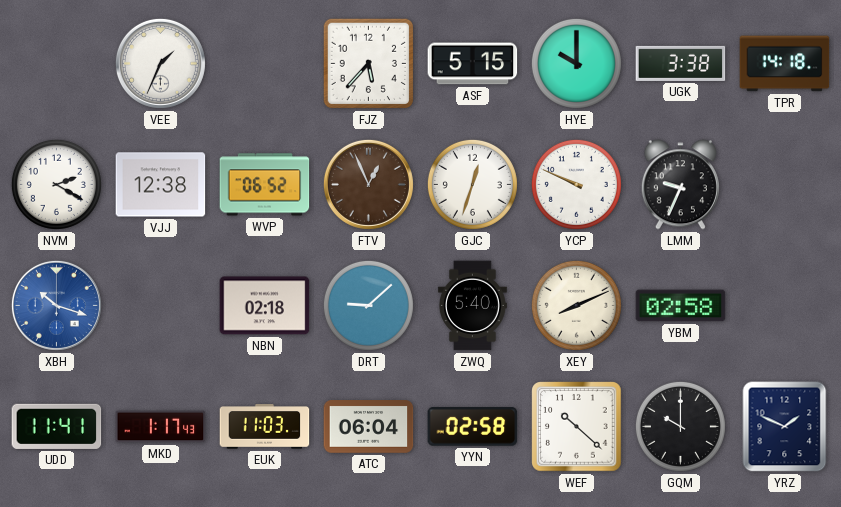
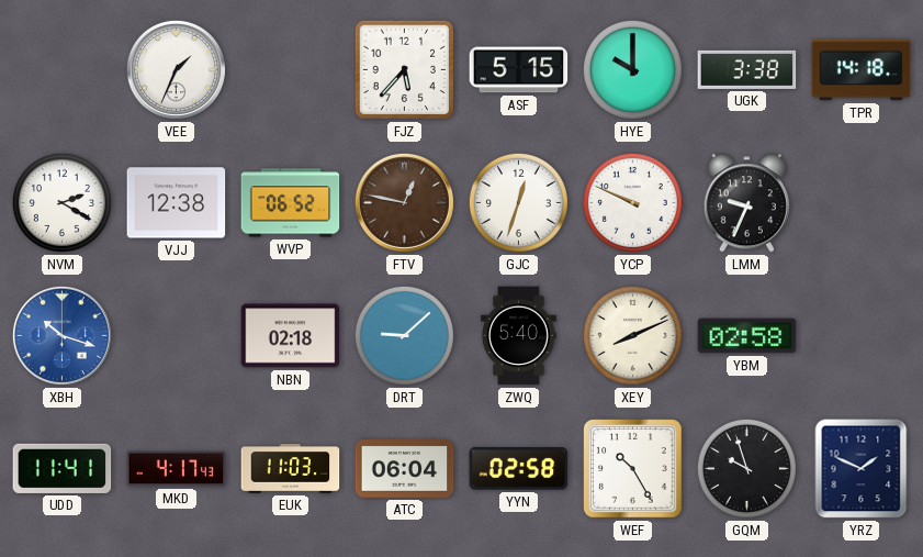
FTV: 12:56 -> 12:47 (404, 202)
MKD: 1:17 -> 4:17 (177, 469)
WEF: 10:22 -> 10:25 (633, 469)
GQM: 10:00 -> 9:57 (746, 468)
